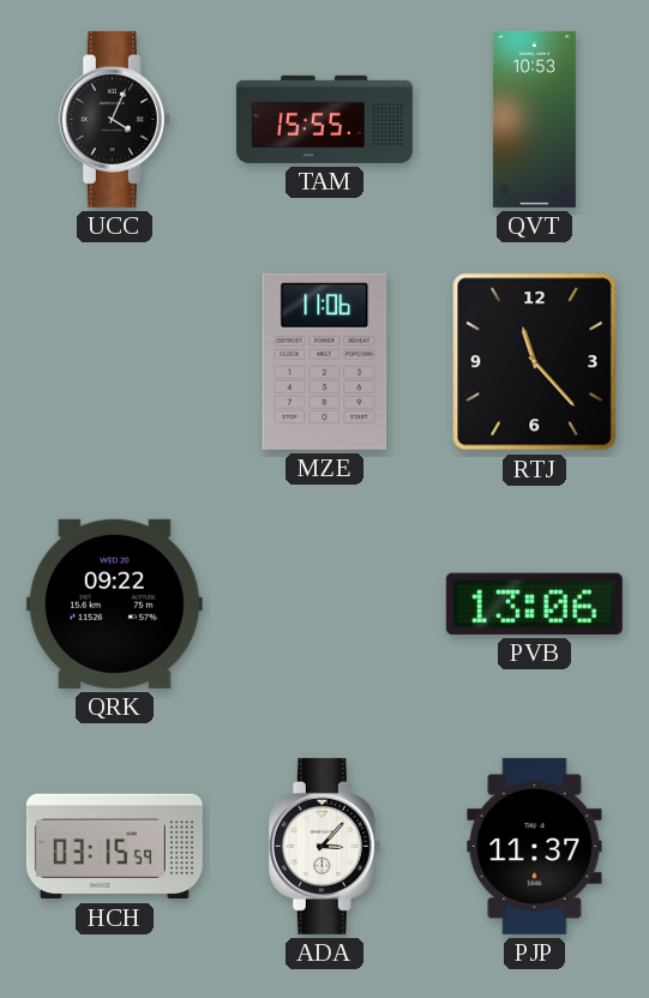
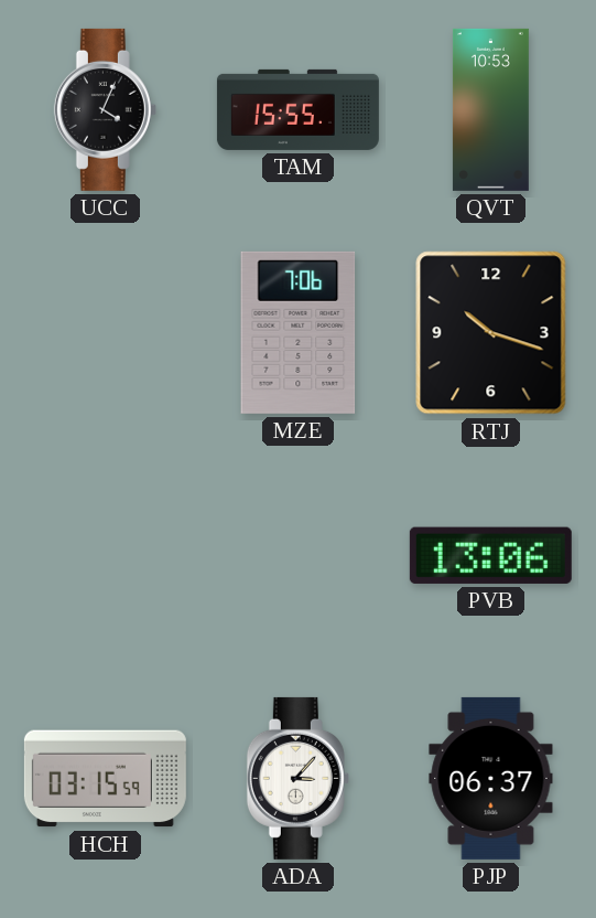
MZE: 11:06 -> 7:06 (299, 332)
RTJ: 11:23 -> 10:18 (491, 333)
QRK: 09:22 -> none (114, 603)
PJP: 11:37 -> 06:37 (491, 778)
